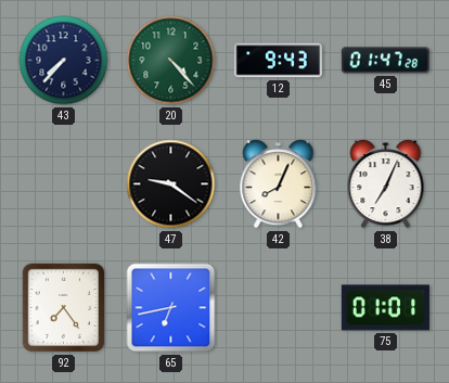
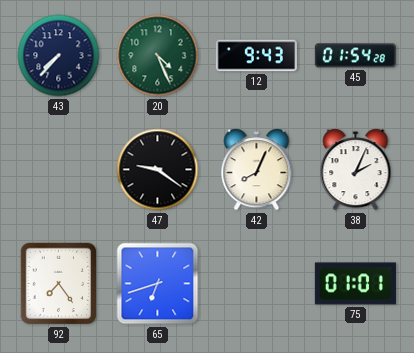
20: 4:23 -> 4:26 (158, 56)
45: 01:47 -> 01:54 (355, 56)
38: 7:04 -> 2:04 (356, 170)
65: 6:43 -> 6:42 (158, 284)
